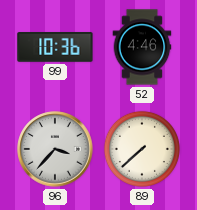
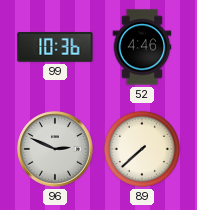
96: 3:37 -> 2:49 (55, 149)
